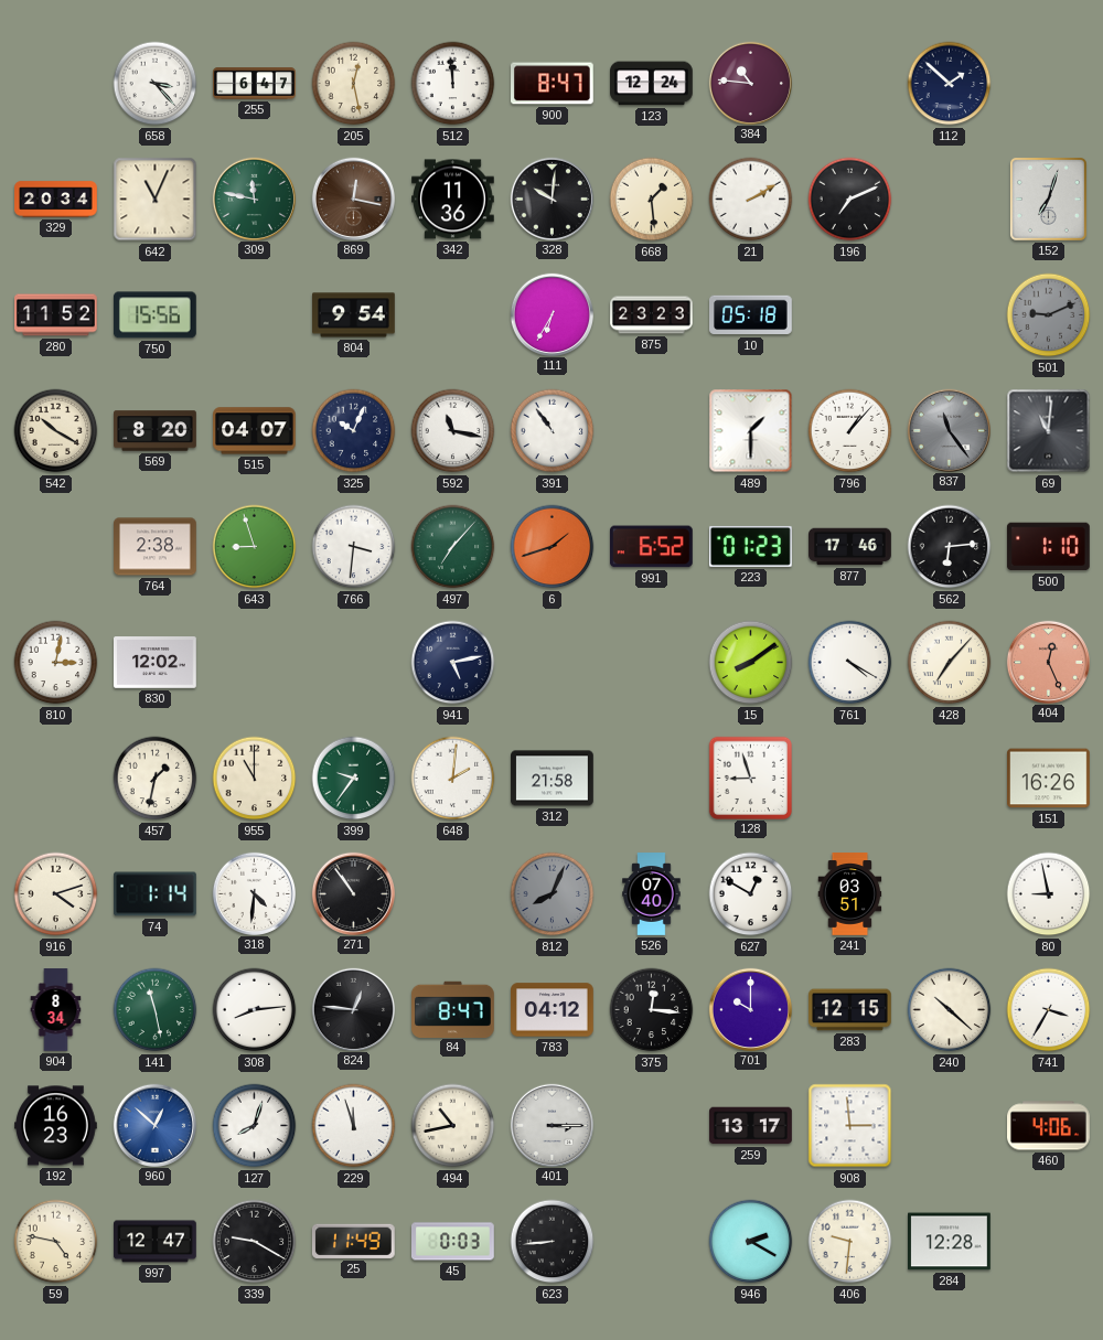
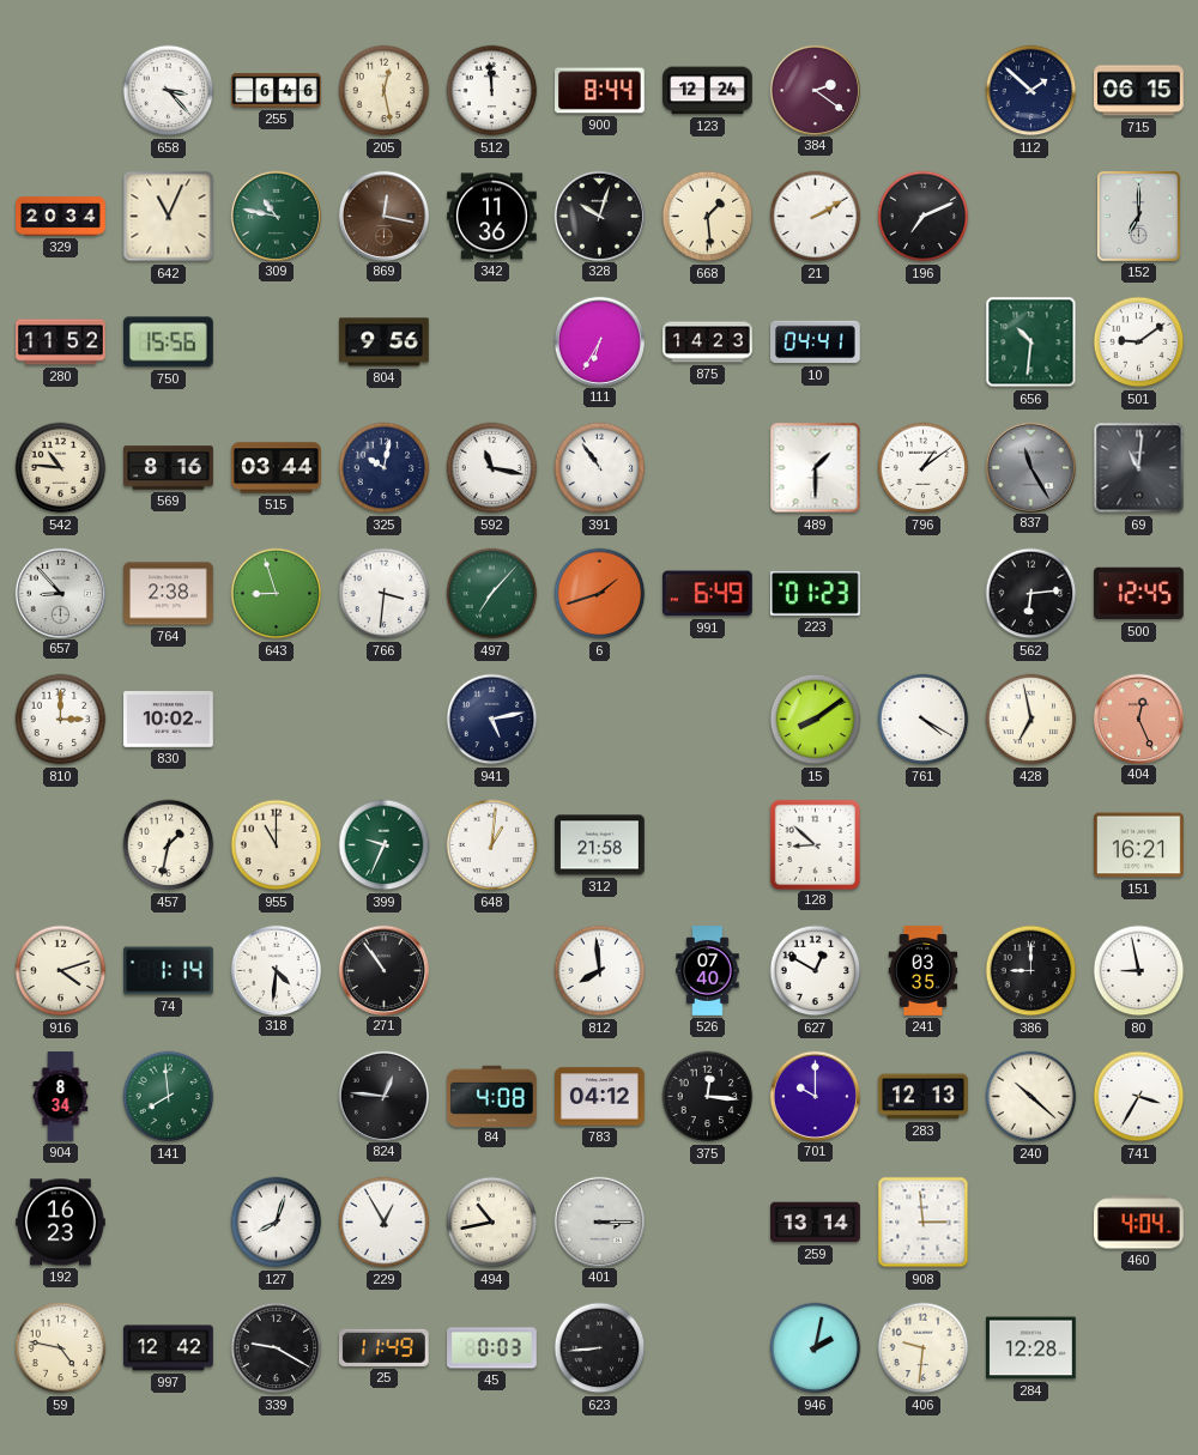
255: 6:47 -> 6:46 (277, 91)
900: 8:47 -> 8:44 (600, 91)
384: 10:46 -> 2:21 (815, 90)
715: none -> 06:15 (1139, 91)
309: 11:47 -> 10:47 (276, 216)
328: 10:01 -> 10:03 (599, 216)
152: 7:03 -> 7:00 (1139, 217)
804: 9:54 -> 9:56 (385, 342)
875: 23:23 -> 14:23 (708, 342)
10: 05:18 -> 04:41 (816, 342)
656: none -> 10:31 (1031, 342)
501: 9:11 -> 9:09 (1139, 342)
501 dial: grey -> white (1139, 342)
542: 10:20 -> 10:46 (61, 468)
569: 8:20 -> 8:16 (169, 468)
515: 04:07 -> 03:44 (277, 468)
325: 10:04 -> 10:02 (385, 468)
796: 1:07 -> 1:09 (924, 468)
837: 11:24 -> 11:25 (1030, 467)
657: none -> 8:53 (60, 593)
991: 6:52 -> 6:49 (707, 594)
877: 17:46 -> none (850, 547)
500: 1:10 -> 12:45 (1139, 594)
810: 3:02 -> 3:00 (61, 720)
830: 12:02 -> 10:02 (169, 720)
428: 7:07 -> 6:58 (1031, 720)
399: 9:36 -> 9:34 (385, 845)
648: 2:01 -> 1:01 (492, 845)
128: 8:57 -> 8:52 (815, 844)
151: 16:26 -> 16:21 (1139, 845)
812: 8:04 -> 7:59 (600, 971)
812 dial: grey -> white (600, 971)
241: 03:51 -> 03:35 (924, 971)
386: none -> 9:00 (1031, 971)
141: 11:28 -> 7:59 (169, 1097)
308: 8:14 -> none (255, 1010)
84: 8:47 -> 4:08 (492, 1096)
283: 12:15 -> 12:13 (924, 1097)
960: 12:52 -> none (154, 1125)
229: 11:57 -> 12:55 (385, 1223)
259: 13:17 -> 13:14 (816, 1223)
460: 4:06 -> 4:04 (1139, 1223)
997: 12:47 -> 12:42 (169, 1348)
946: 2:20 -> 2:02 (816, 1348)
